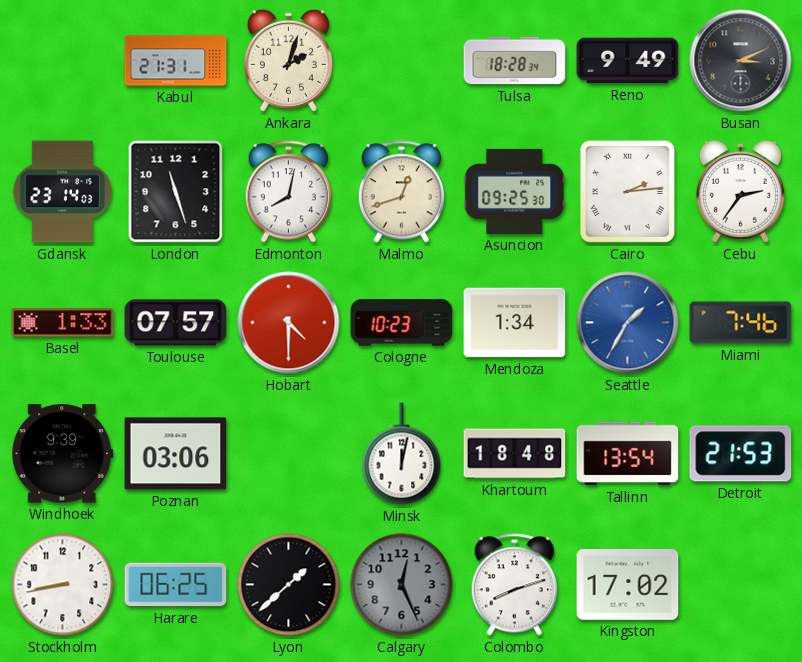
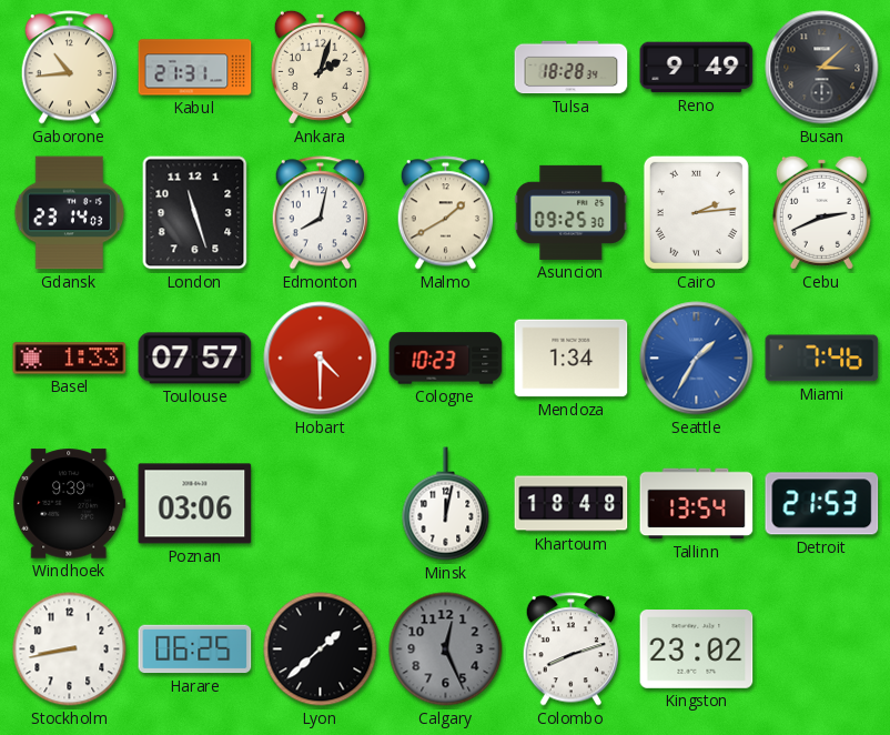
Gaborone: none -> 10:44 (69, 68)
Busan: 3:11 -> 3:08 (822, 68)
Malmo: 12:42 -> 1:40 (445, 213)
Cebu: 2:36 -> 2:41 (821, 212)
Kingston: 17:02 -> 23:02 (697, 650)
